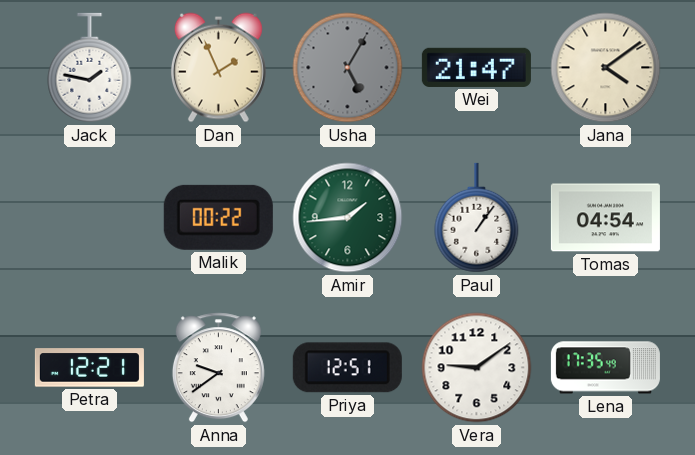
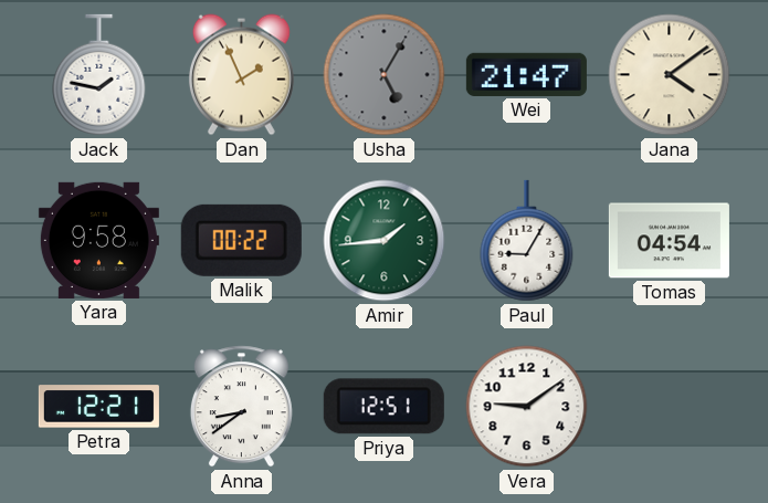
Yara: none -> 9:58 (98, 240)
Paul: 1:06 -> 9:05 (527, 241)
Anna: 9:39 -> 8:39 (241, 407)
Lena: 17:35 -> none (605, 368)
